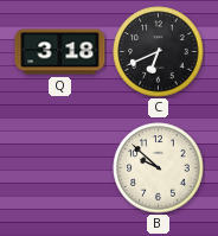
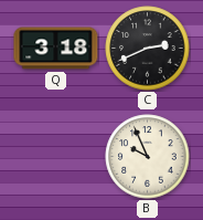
C: 6:41 -> 2:41 (148, 49)
B: 9:52 -> 9:56 (148, 157)
